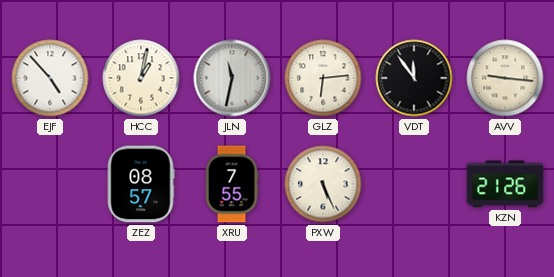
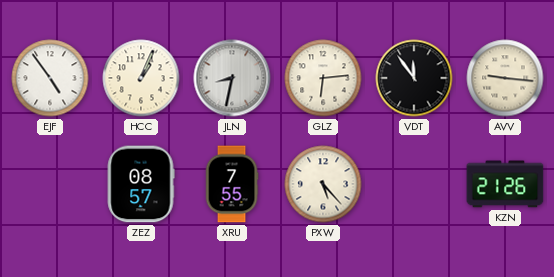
EJF: 4:53 -> 4:54 (50, 78)
HCC: 1:02 -> 1:04 (141, 78)
JLN: 11:32 -> 8:32 (232, 78)
PXW: 5:26 -> 5:23 (323, 184)
